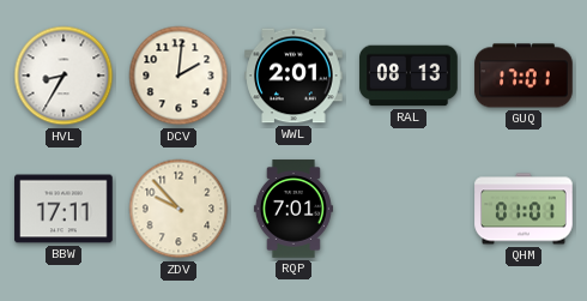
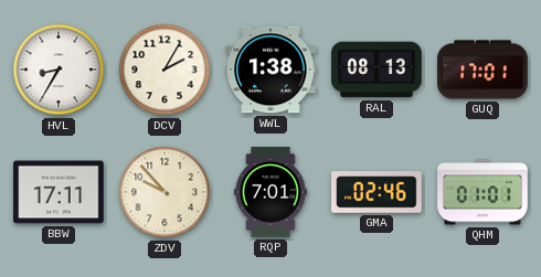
DCV: 2:01 -> 2:05 (165, 70)
WWL: 2:01 -> 1:38 (270, 70)
GMA: none -> 02:46 (376, 192)
